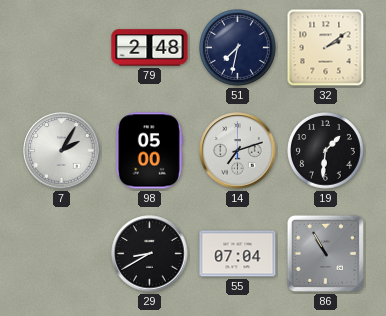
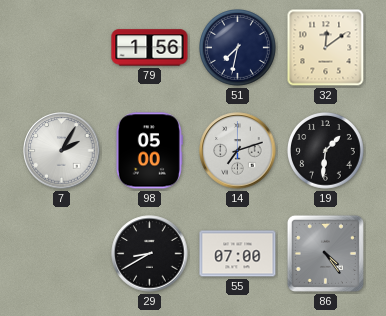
79: 2:48 -> 1:56 (150, 48)
32: 2:09 -> 12:09 (326, 48)
55: 07:04 -> 07:00 (238, 254)
86: 10:55 -> 4:24 (325, 253)
